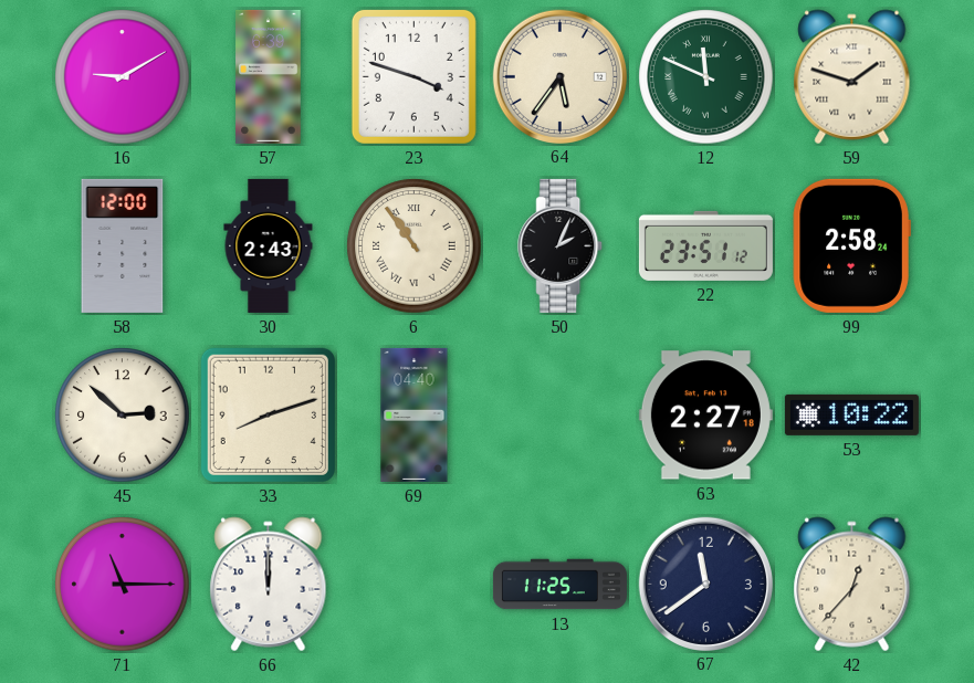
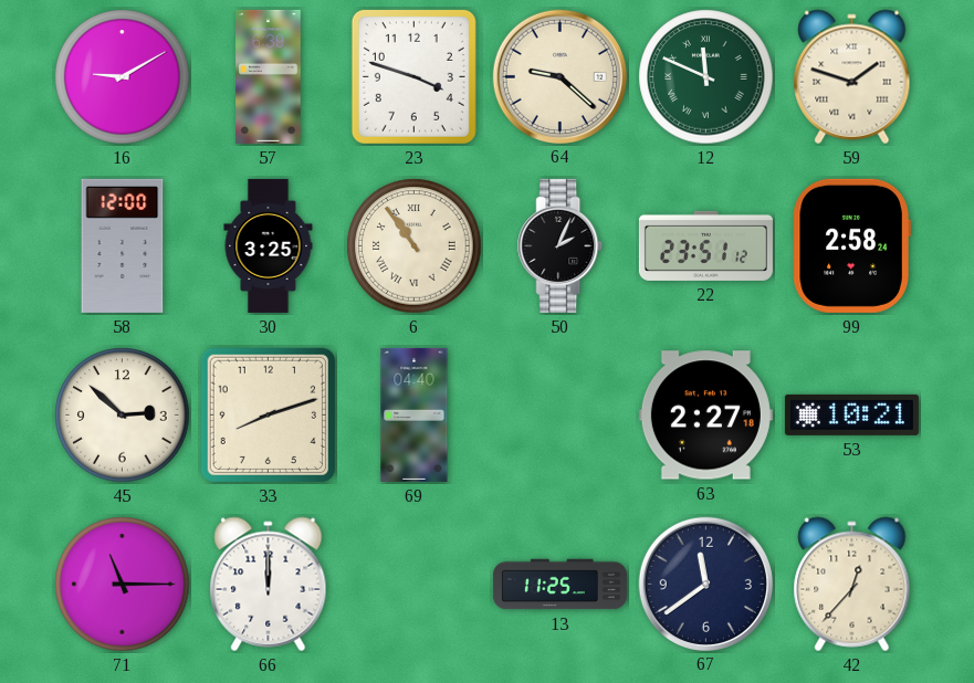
64: 5:36 -> 9:22 (559, 76)
30: 2:43 -> 3:25 (269, 245)
53: 10:22 -> 10:21 (851, 414)
